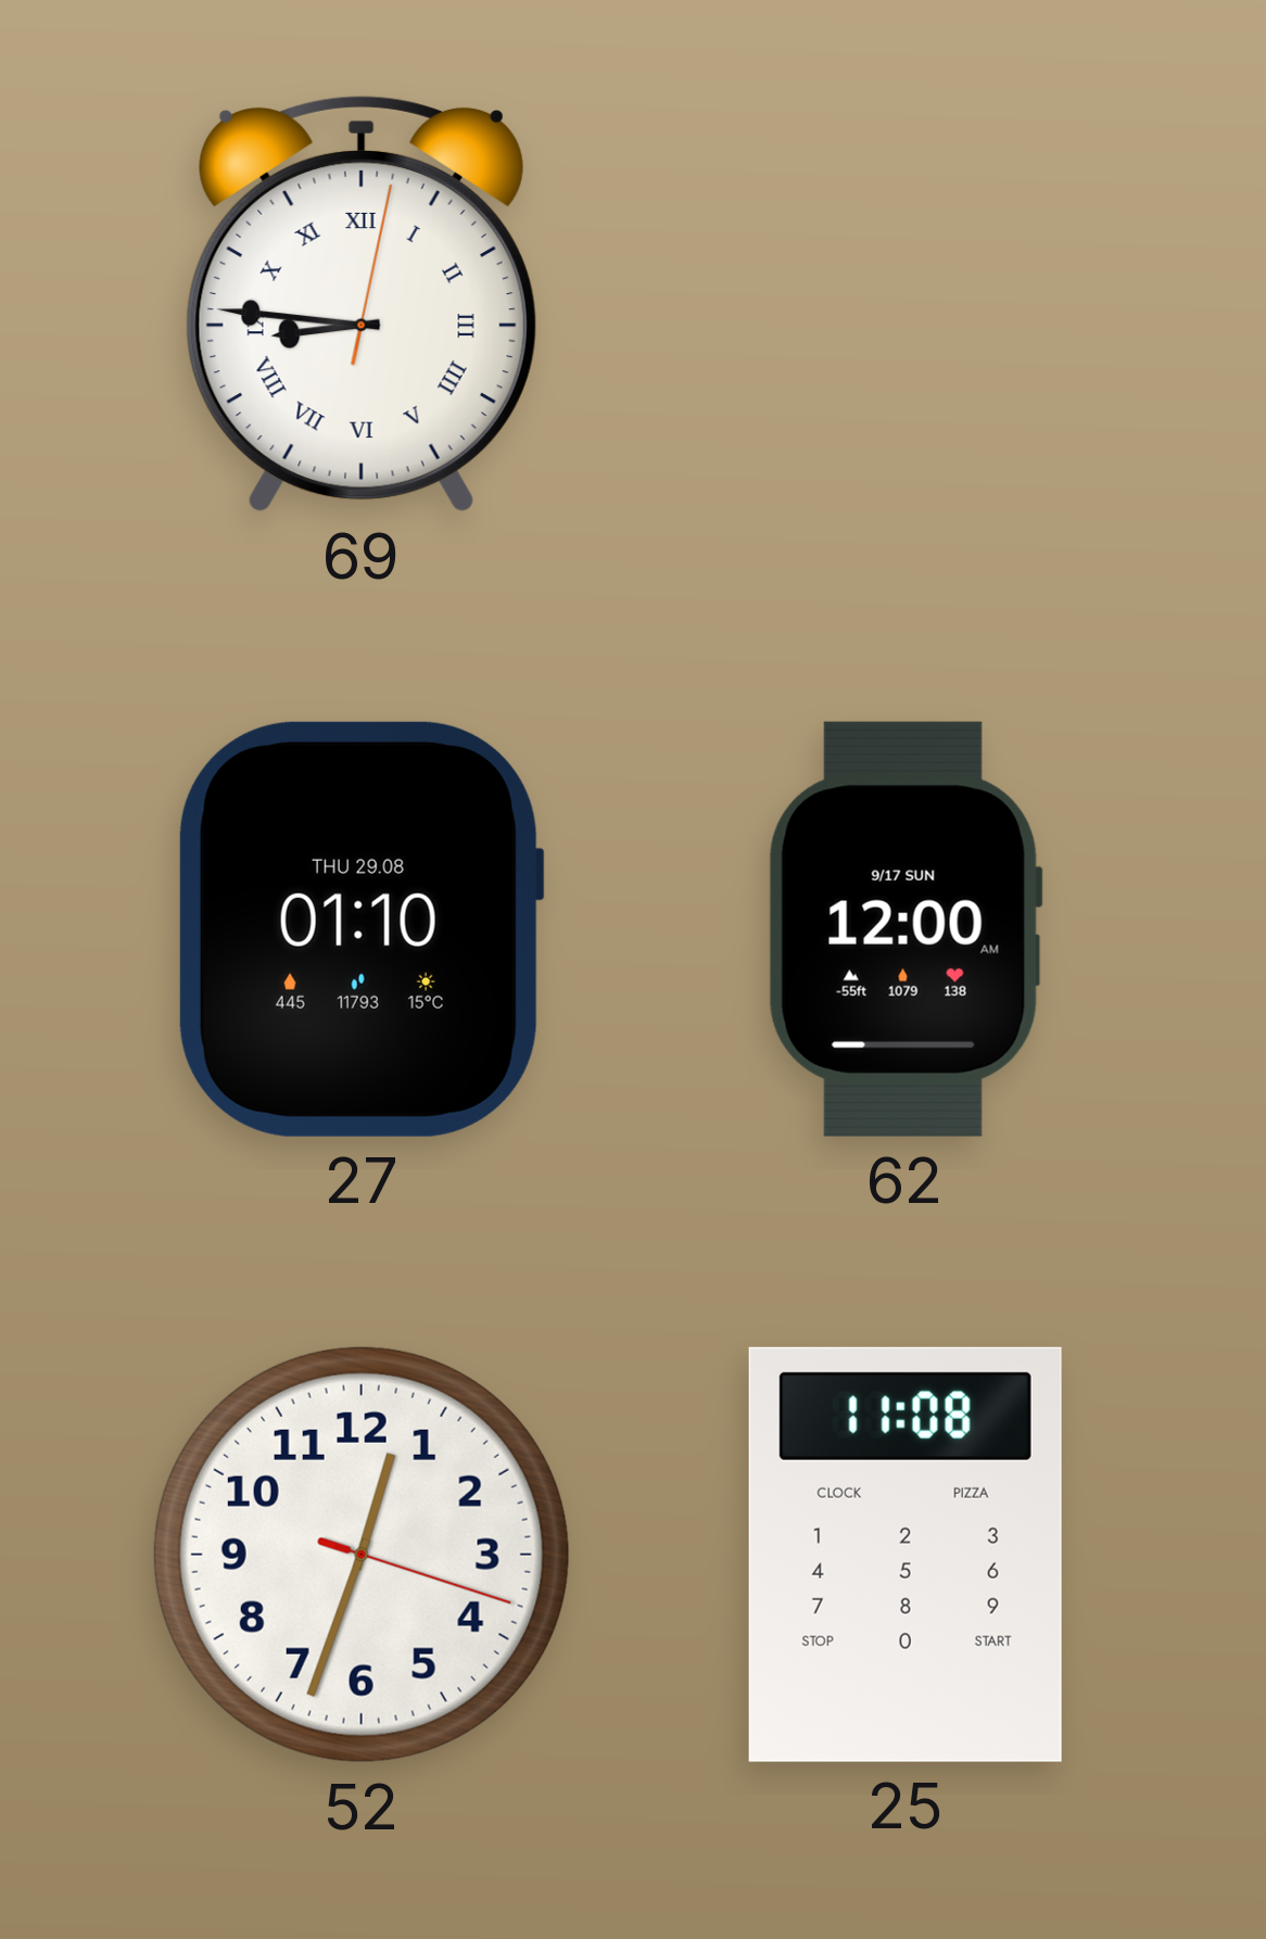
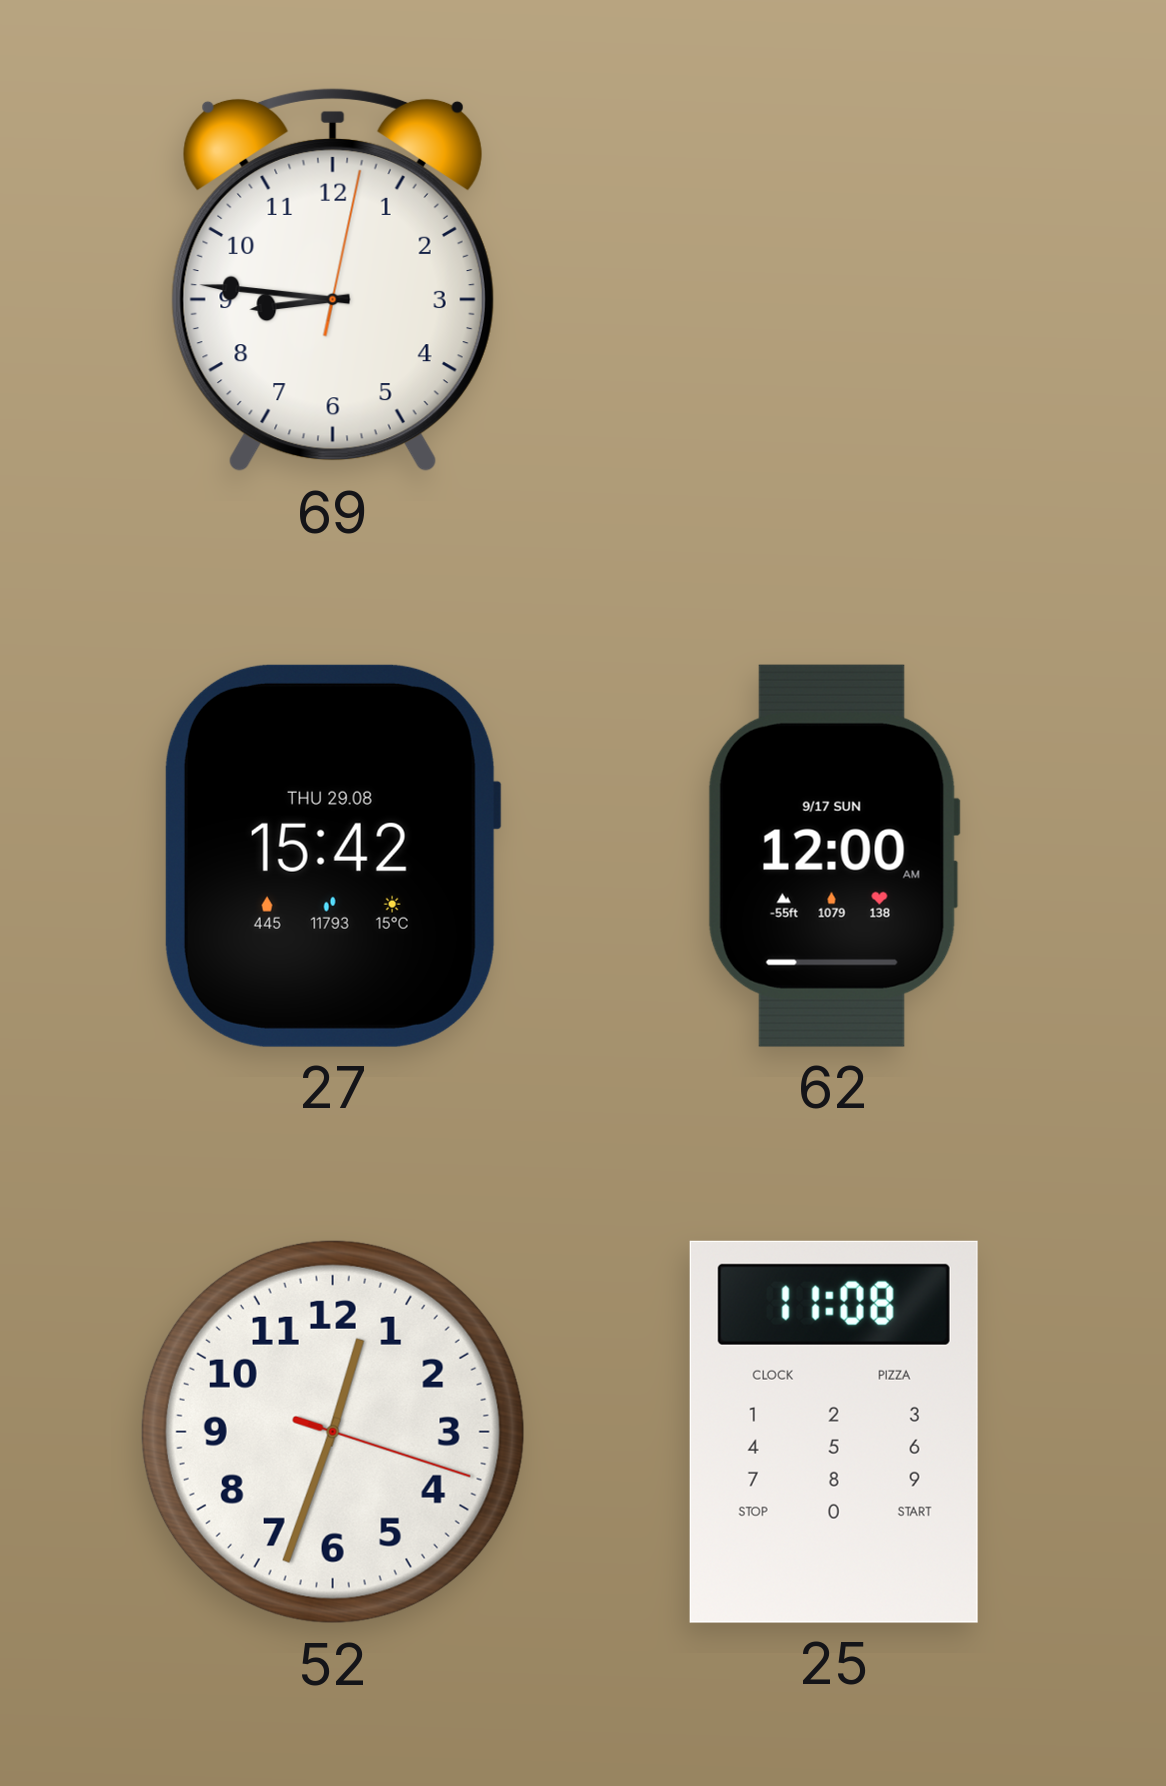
69 numerals: Roman -> Arabic (333, 280)
27: 01:10 -> 15:42 (333, 856)
